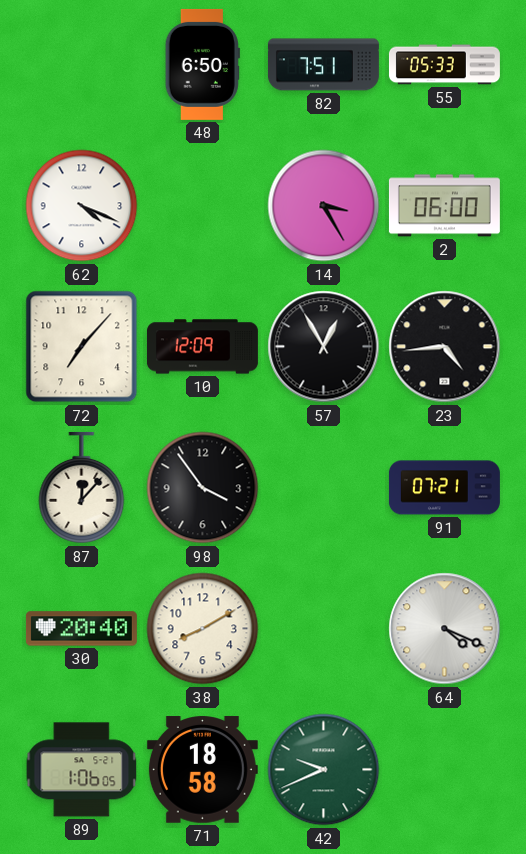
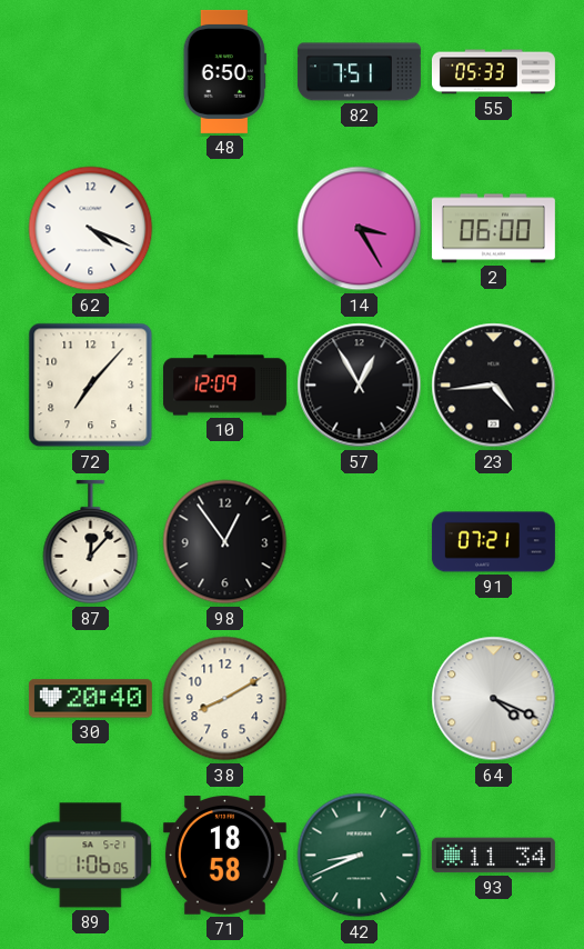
98: 3:54 -> 12:54 (225, 542)
42: 9:41 -> 8:41 (360, 856)
93: none -> 11:34 (493, 856)
